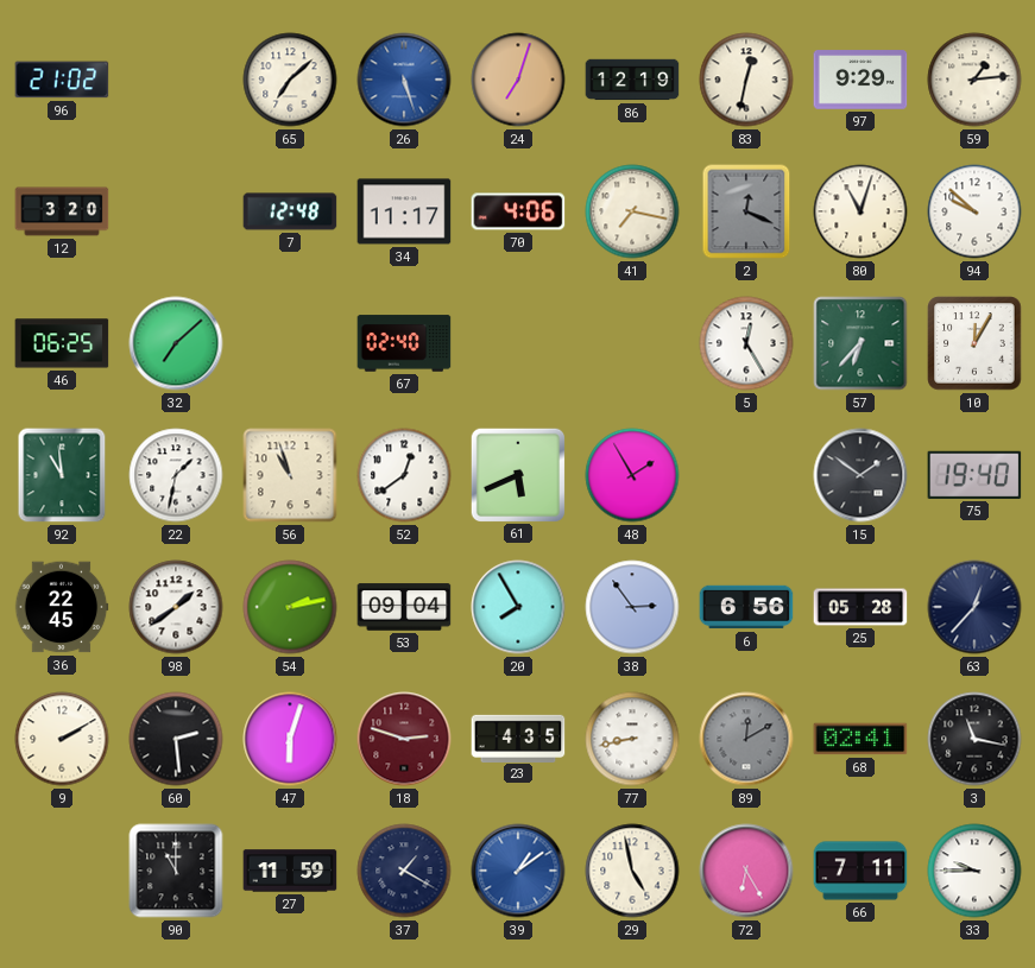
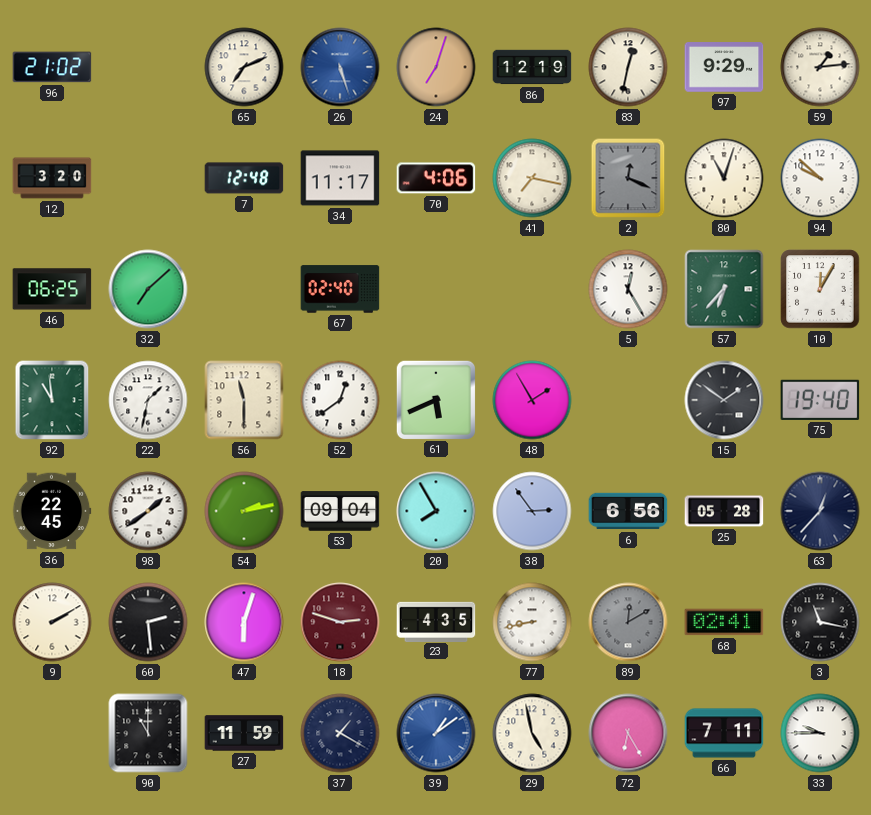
65: 7:08 -> 7:11 (244, 67)
56: 10:57 -> 11:30 (244, 400)
